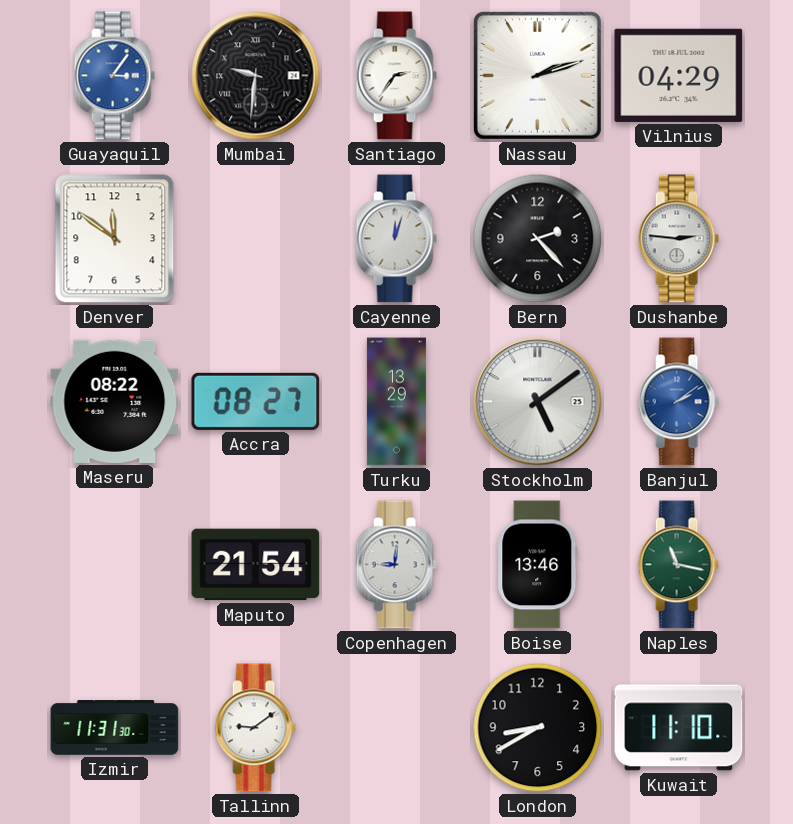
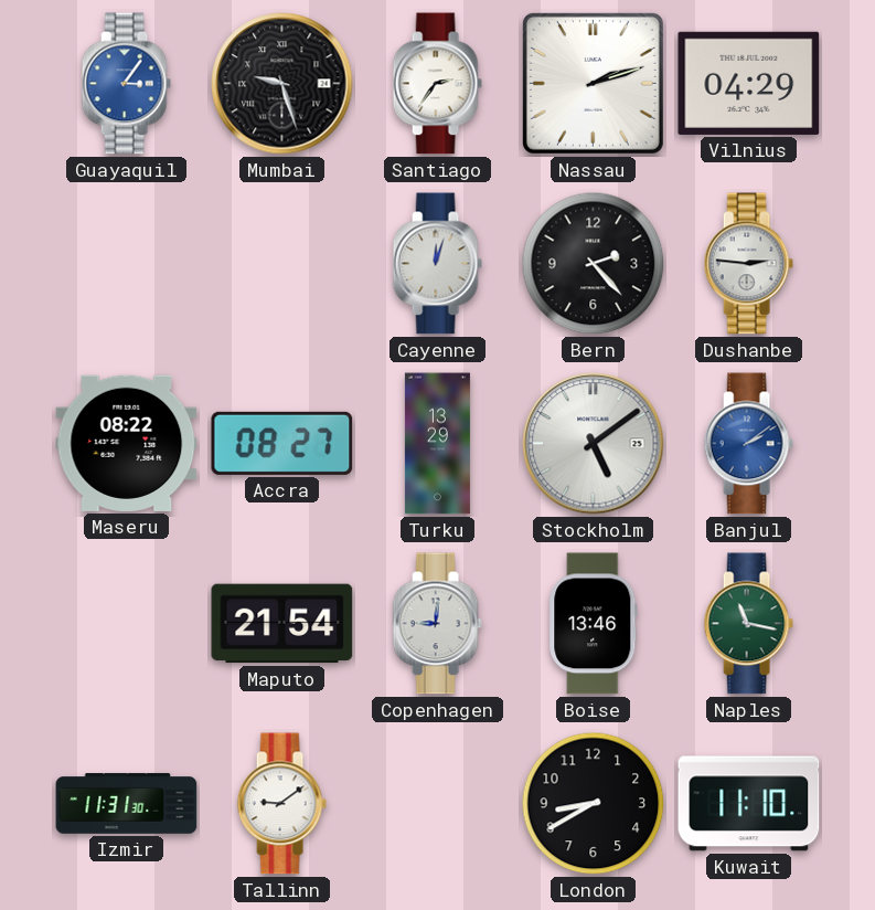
Mumbai: 9:31 -> 9:27 (282, 84)
Denver: 11:51 -> none (115, 239)
